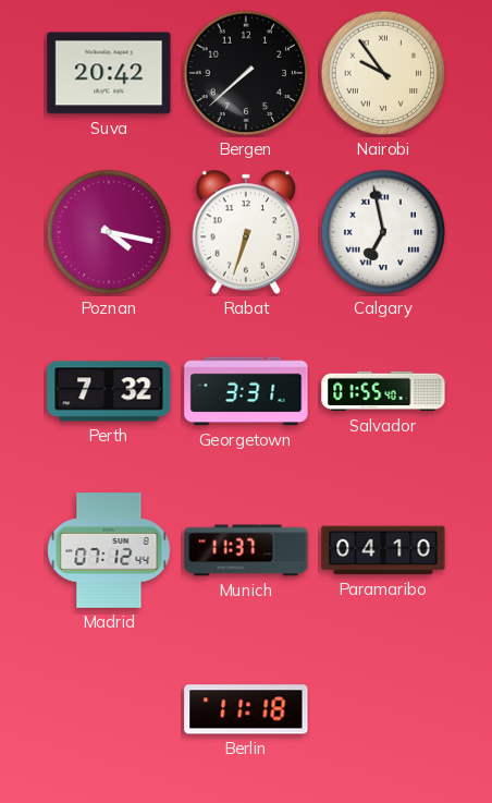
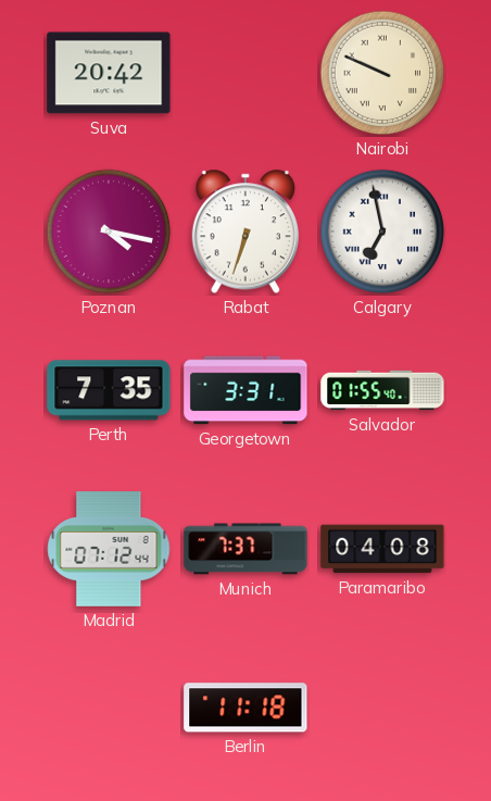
Bergen: 7:38 -> none (246, 73)
Nairobi: 9:54 -> 9:49 (382, 73)
Perth: 7:32 -> 7:35 (109, 390)
Munich: 11:37 -> 7:37 (246, 549)
Paramaribo: 04:10 -> 04:08 (382, 549)
